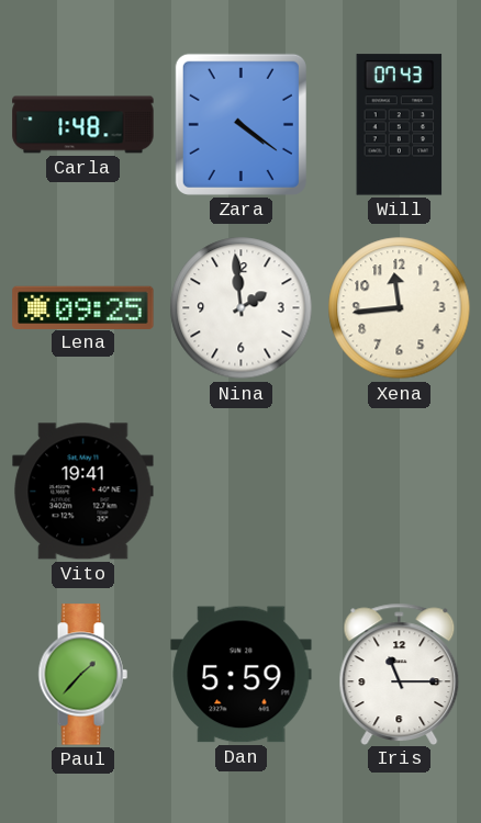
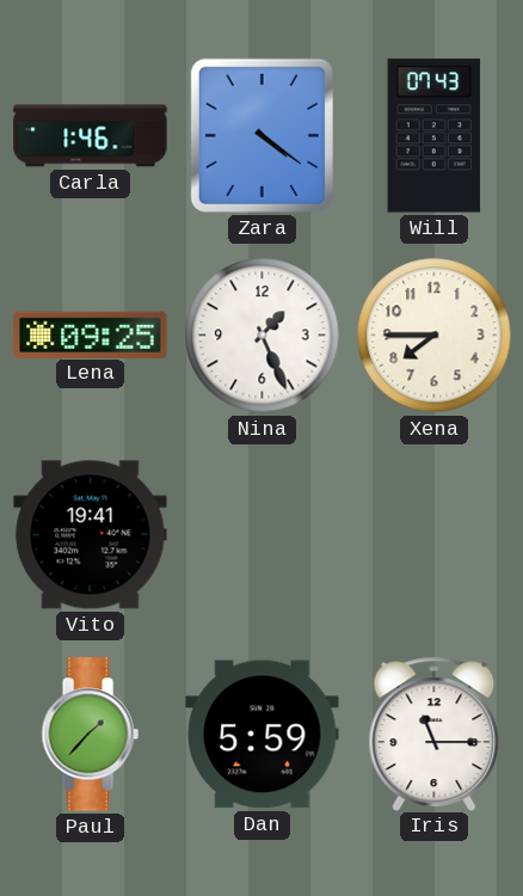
Carla: 1:48 -> 1:46 (91, 136)
Nina: 1:59 -> 1:26 (263, 336)
Xena: 11:44 -> 7:45 (435, 336)
